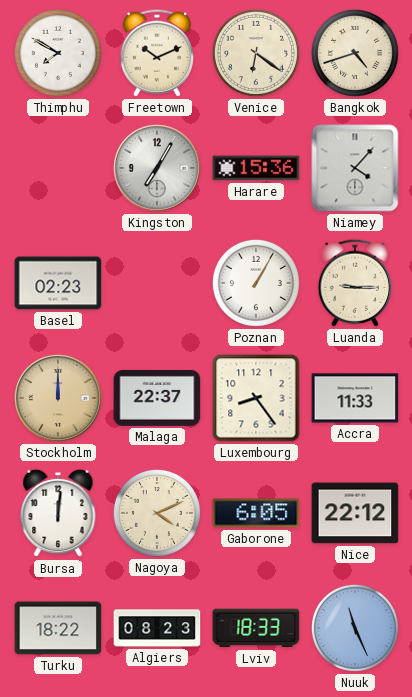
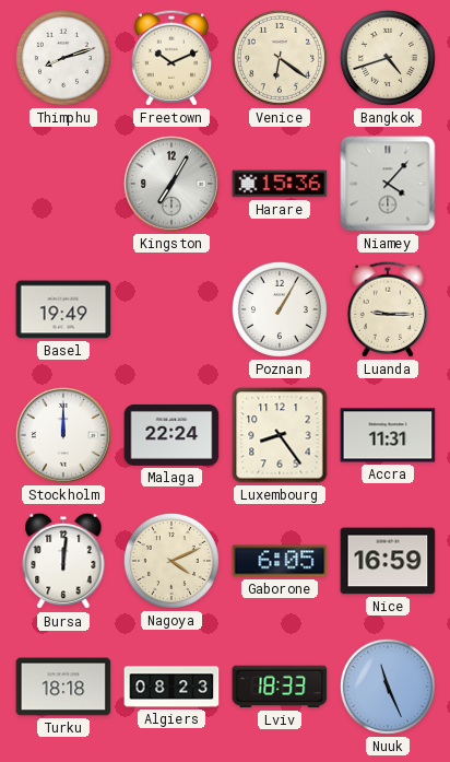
Thimphu: 7:50 -> 8:12 (63, 58)
Basel: 02:23 -> 19:49 (63, 309)
Stockholm dial: champagne -> white (63, 435)
Malaga: 22:37 -> 22:24 (171, 435)
Accra: 11:33 -> 11:31 (388, 435)
Nice: 22:12 -> 16:59 (388, 561)
Turku: 18:22 -> 18:18 (63, 687)
